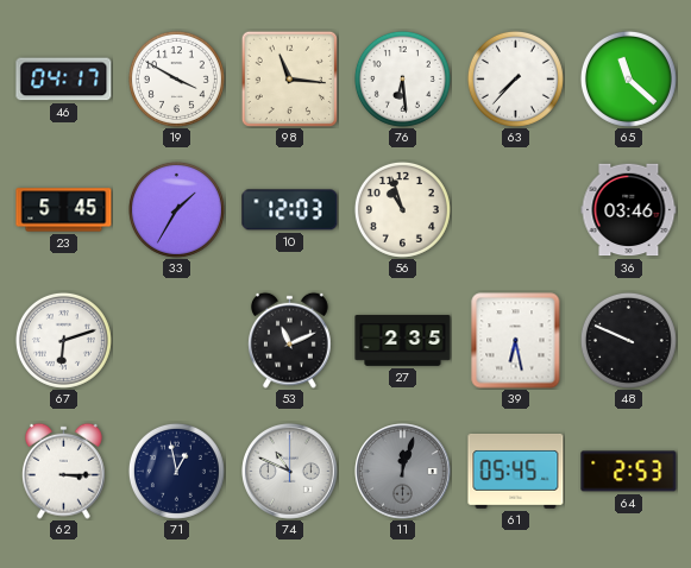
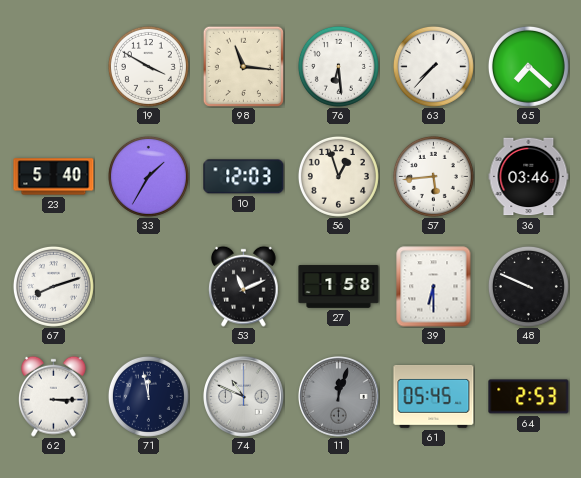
46: 04:17 -> none (64, 80)
65: 11:22 -> 7:22 (528, 66)
23: 5:45 -> 5:40 (54, 177)
56: 10:57 -> 12:57 (338, 176)
57: none -> 5:44 (433, 176)
67: 6:12 -> 8:12 (53, 286)
27: 2:35 -> 1:58 (339, 287)
39: 6:28 -> 6:30 (434, 287)
71: 12:58 -> 11:58 (148, 396)
